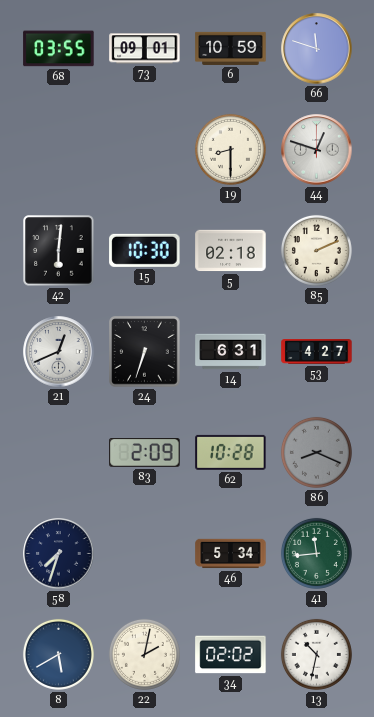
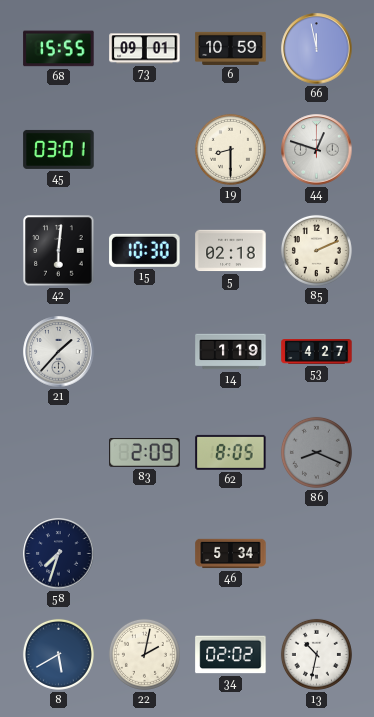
68: 03:55 -> 15:55 (59, 49)
66: 11:48 -> 11:58 (317, 49)
45: none -> 03:01 (59, 149)
21: 12:41 -> 1:37 (59, 352)
24: 6:33 -> none (145, 352)
14: 6:31 -> 1:19 (231, 352)
62: 10:28 -> 8:05 (231, 452)
41: 11:44 -> none (316, 553)
